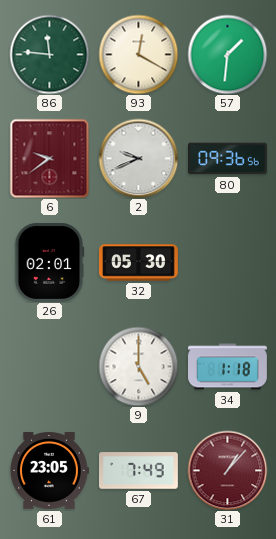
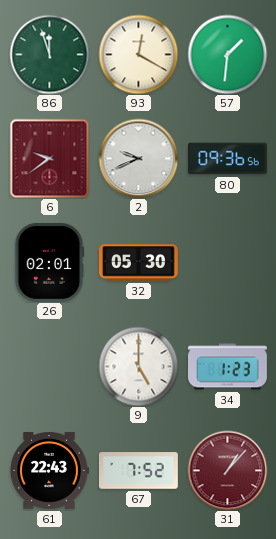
86: 11:46 -> 11:57 (49, 54)
34: 1:18 -> 1:23 (228, 367)
61: 23:05 -> 22:43 (49, 470)
67: 7:49 -> 7:52 (139, 471)
